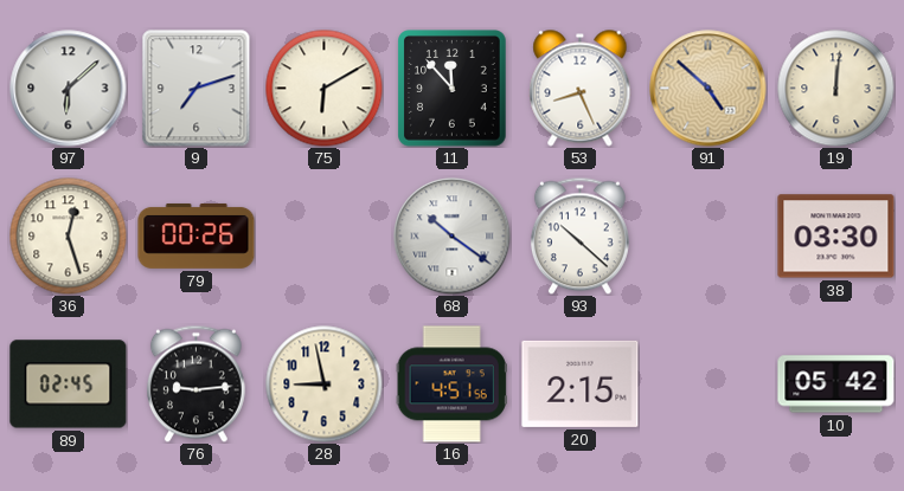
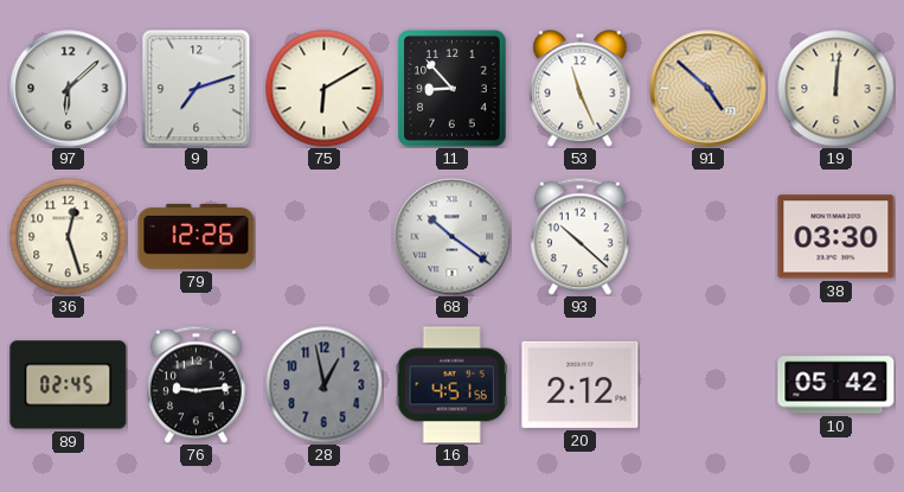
11: 11:53 -> 8:53 (453, 89)
53: 8:26 -> 11:26 (581, 89)
79: 00:26 -> 12:26 (197, 236)
28: 8:58 -> 12:58 (325, 385)
28 dial: cream -> grey (325, 385)
20: 2:15 -> 2:12 (581, 384)
